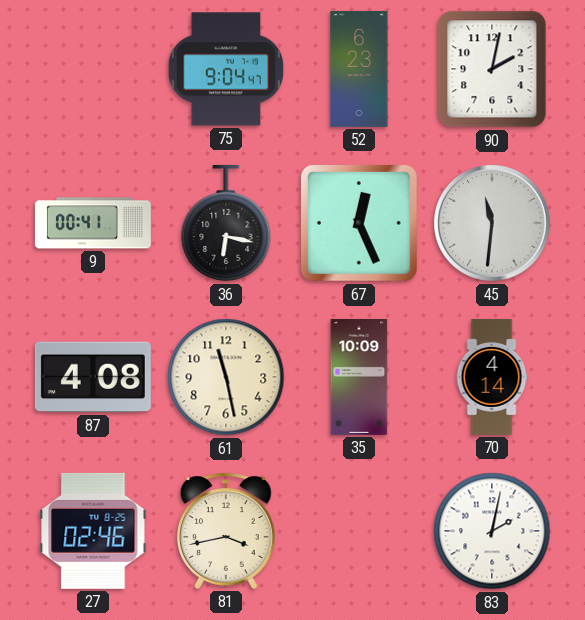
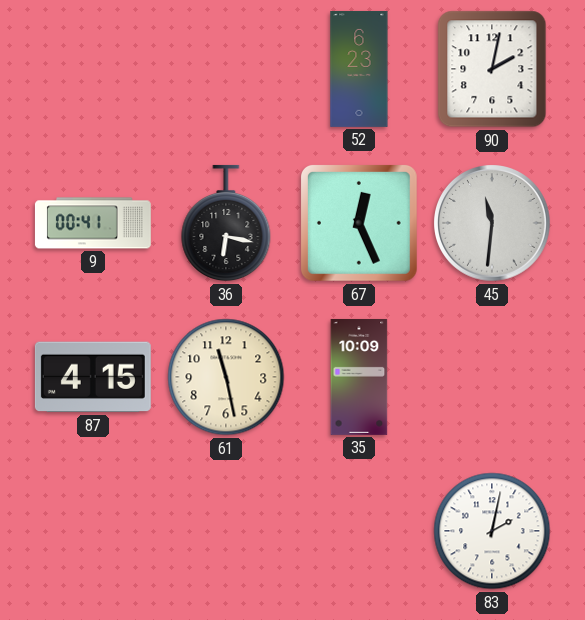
75: 9:04 -> none (226, 69)
87: 4:08 -> 4:15 (93, 377)
70: 4:14 -> none (492, 377)
27: 02:46 -> none (93, 531)
81: 3:43 -> none (227, 531)
